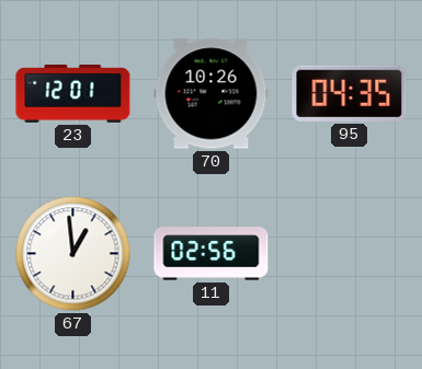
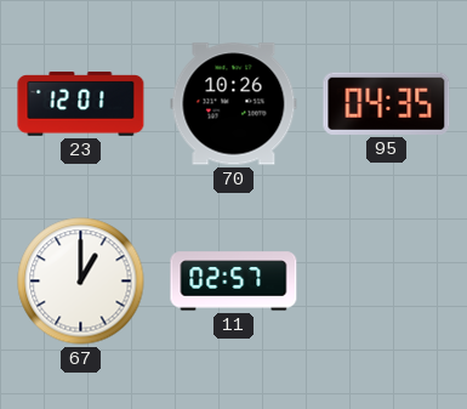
67: 12:59 -> 1:00 (81, 282)
11: 02:56 -> 02:57 (234, 282)
